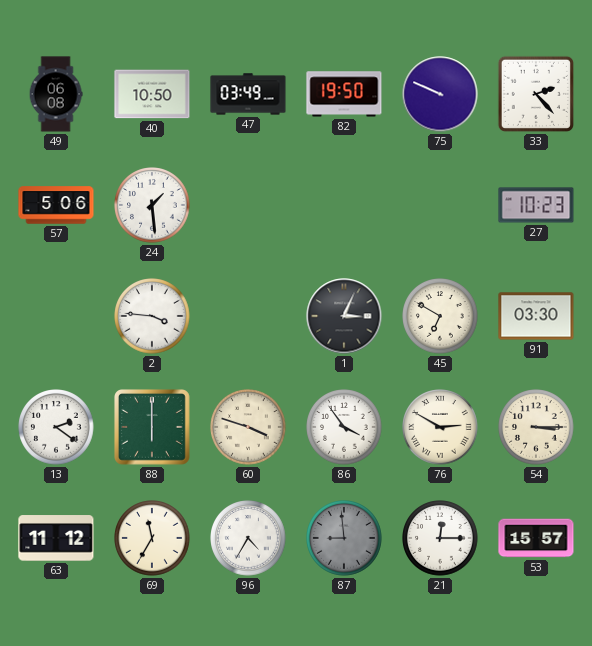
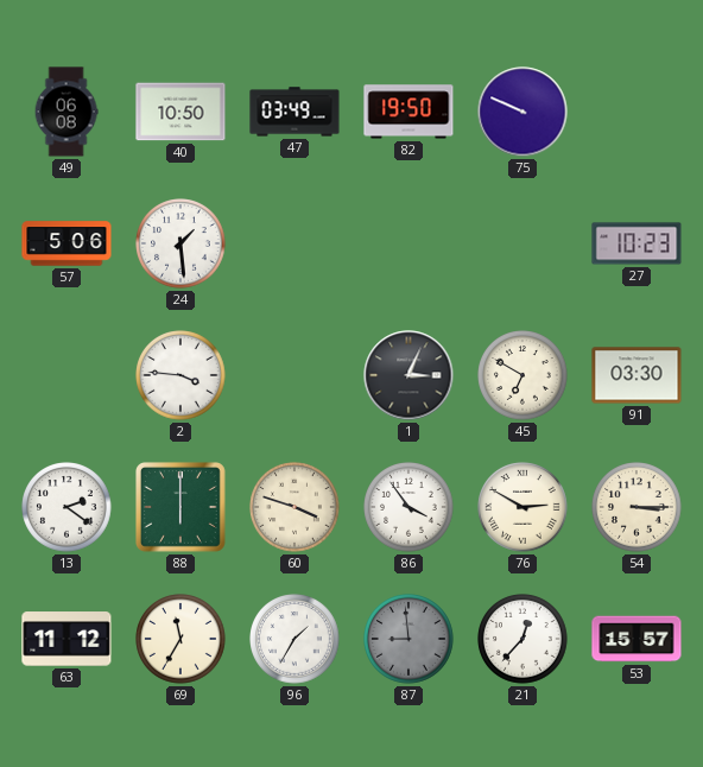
33: 2:23 -> none (536, 94)
96: 4:35 -> 1:35 (294, 639)
21: 12:15 -> 12:37 (522, 639)
